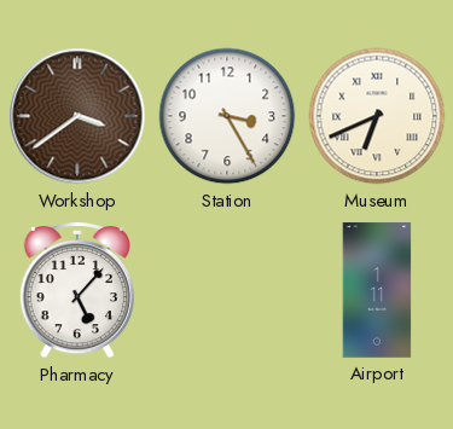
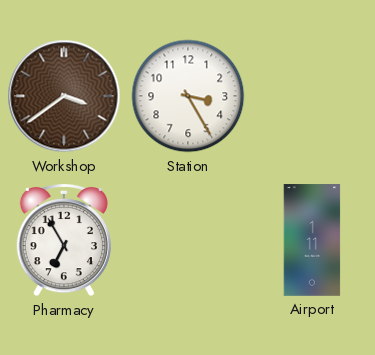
Museum: 6:41 -> none (377, 116)
Pharmacy: 5:07 -> 6:55 (64, 240)
